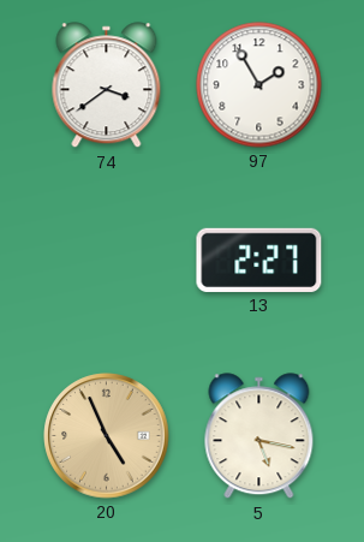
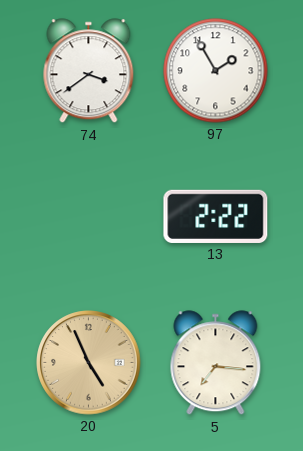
13: 2:27 -> 2:22 (216, 216)
5: 5:17 -> 7:16 (216, 363)
